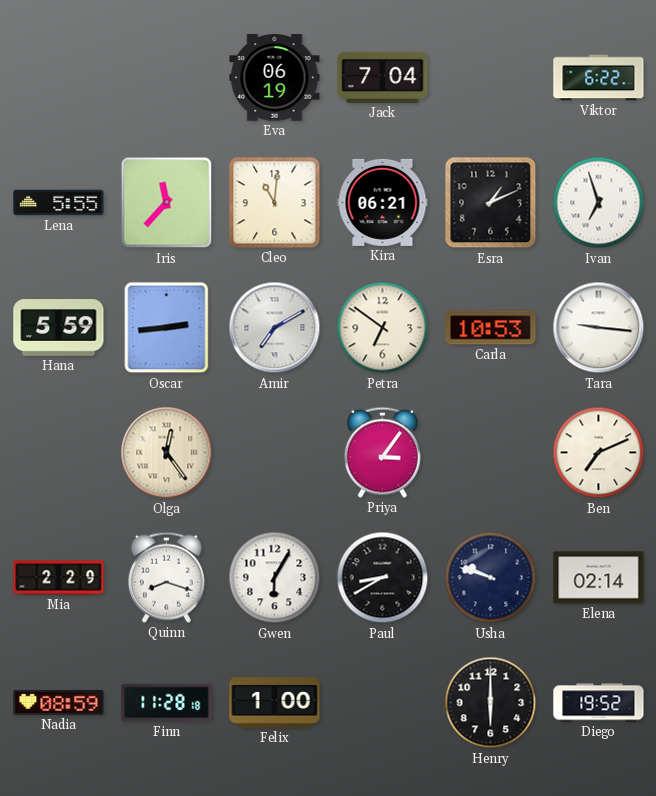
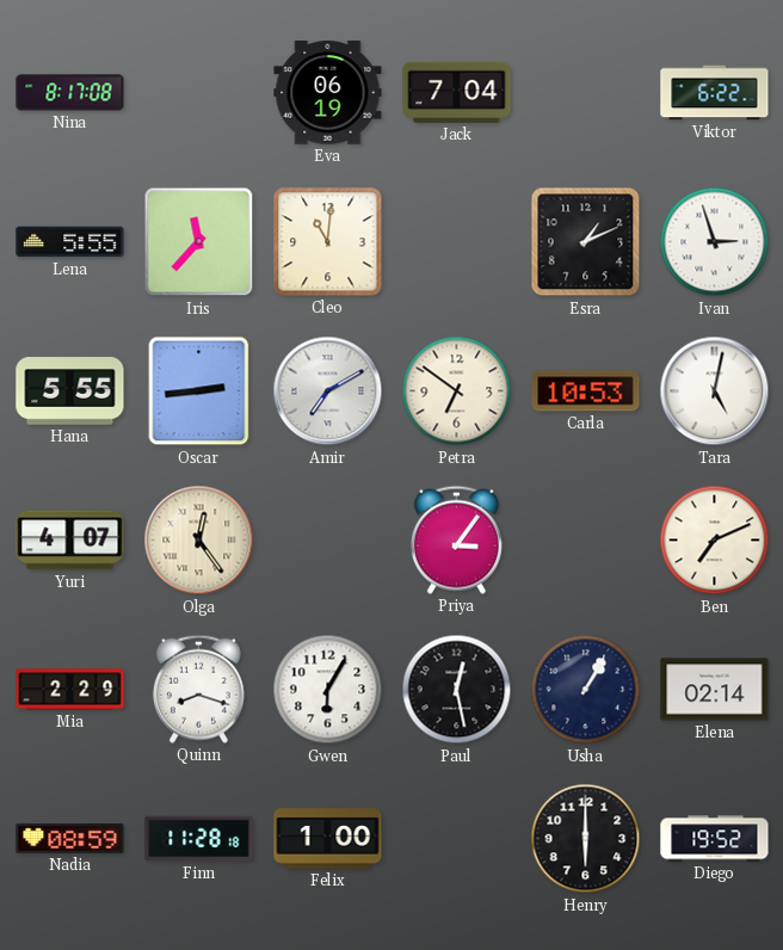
Nina: none -> 8:17 (70, 93)
Kira: 06:21 -> none (383, 202)
Ivan: 6:57 -> 2:57 (715, 242)
Hana: 5:59 -> 5:55 (70, 391)
Tara: 9:16 -> 5:02 (715, 391)
Yuri: none -> 4:07 (70, 541)
Paul: 8:40 -> 12:28 (457, 690)
Usha: 9:48 -> 1:05 (586, 690)
